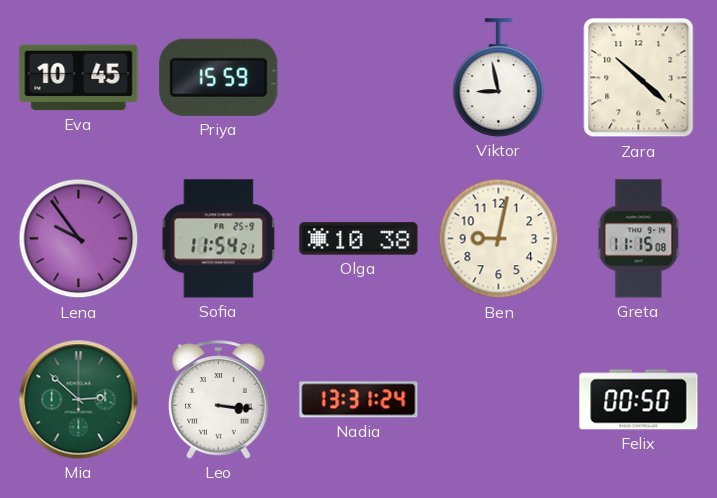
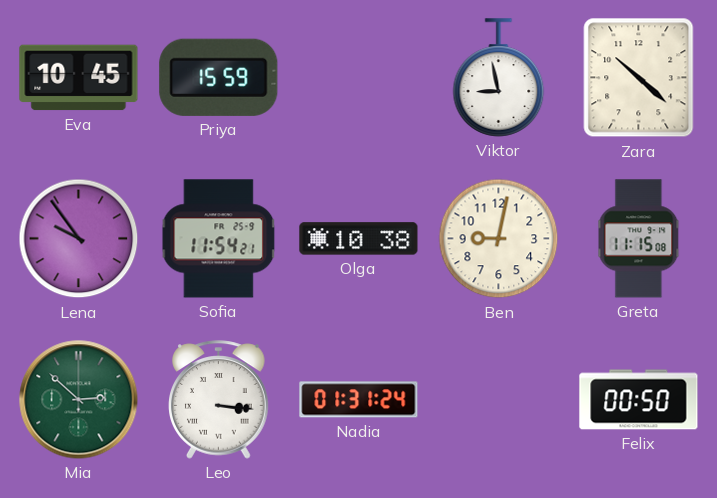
Nadia: 13:31 -> 01:31 (359, 400)
